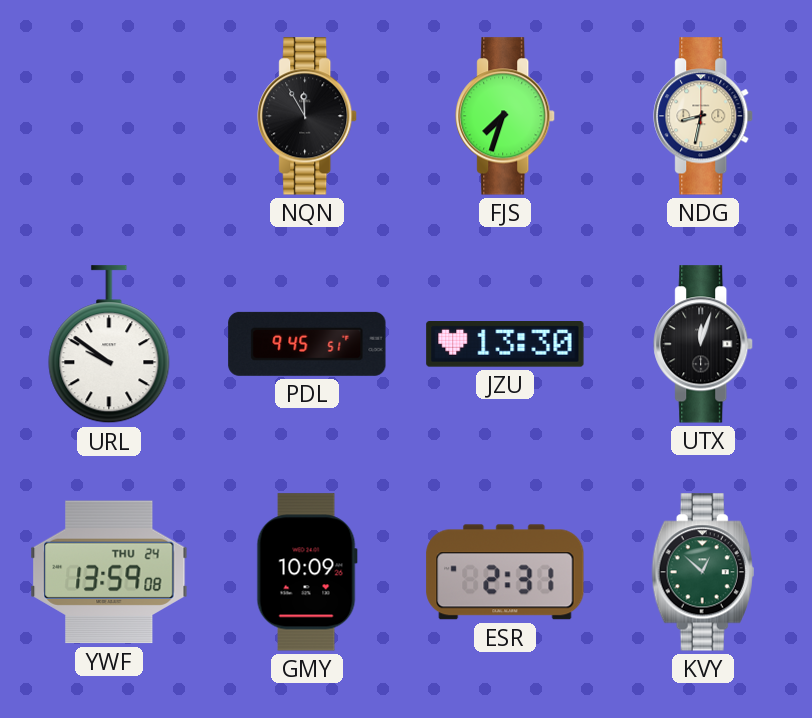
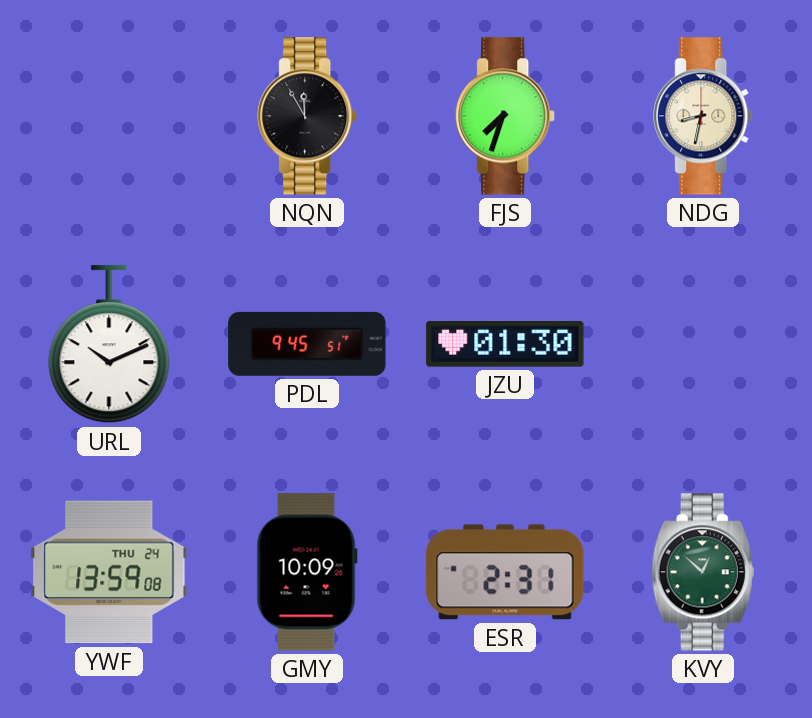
URL: 9:51 -> 10:11 (109, 345)
JZU: 13:30 -> 01:30 (505, 345)
UTX: 12:03 -> none (704, 344)
